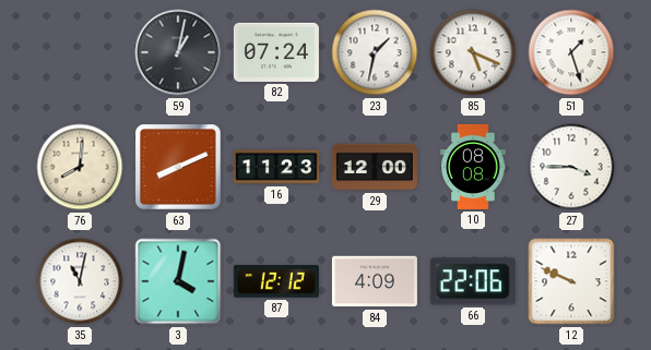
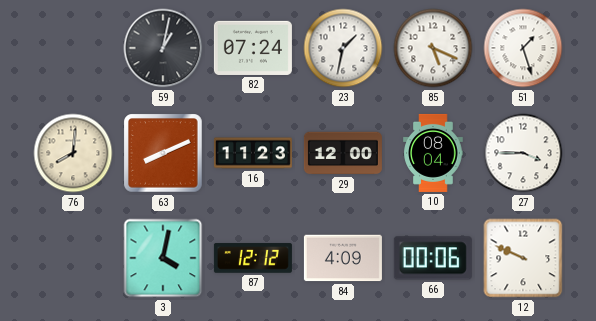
10: 08:08 -> 08:04 (433, 153)
35: 11:02 -> none (80, 281)
66: 22:06 -> 00:06 (433, 258)
